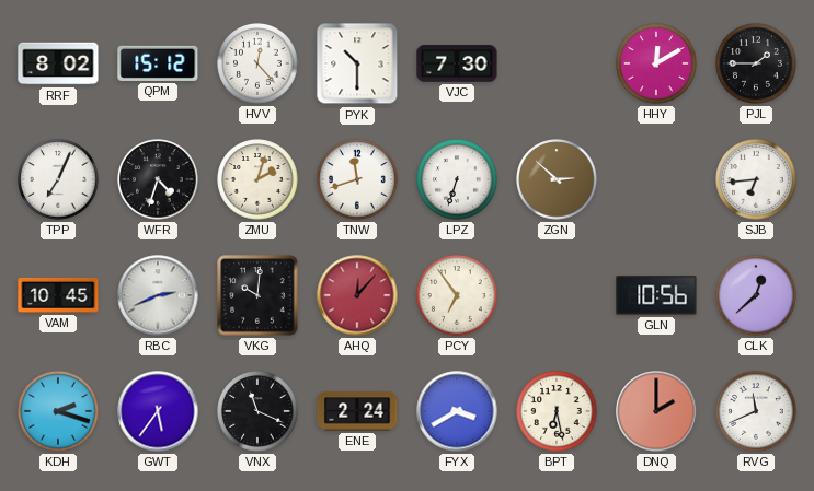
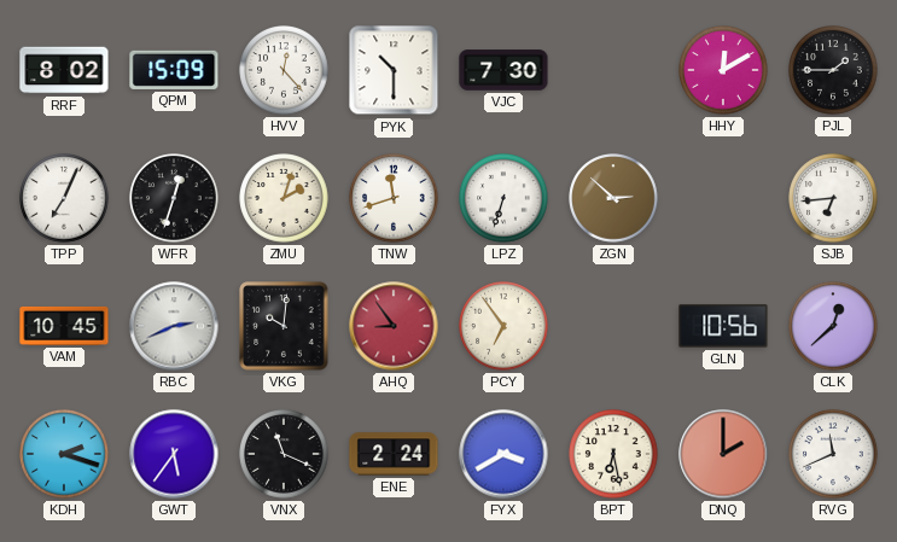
QPM: 15:12 -> 15:09 (174, 70)
WFR: 4:33 -> 12:33 (174, 198)
AHQ: 12:07 -> 8:54 (394, 326)
